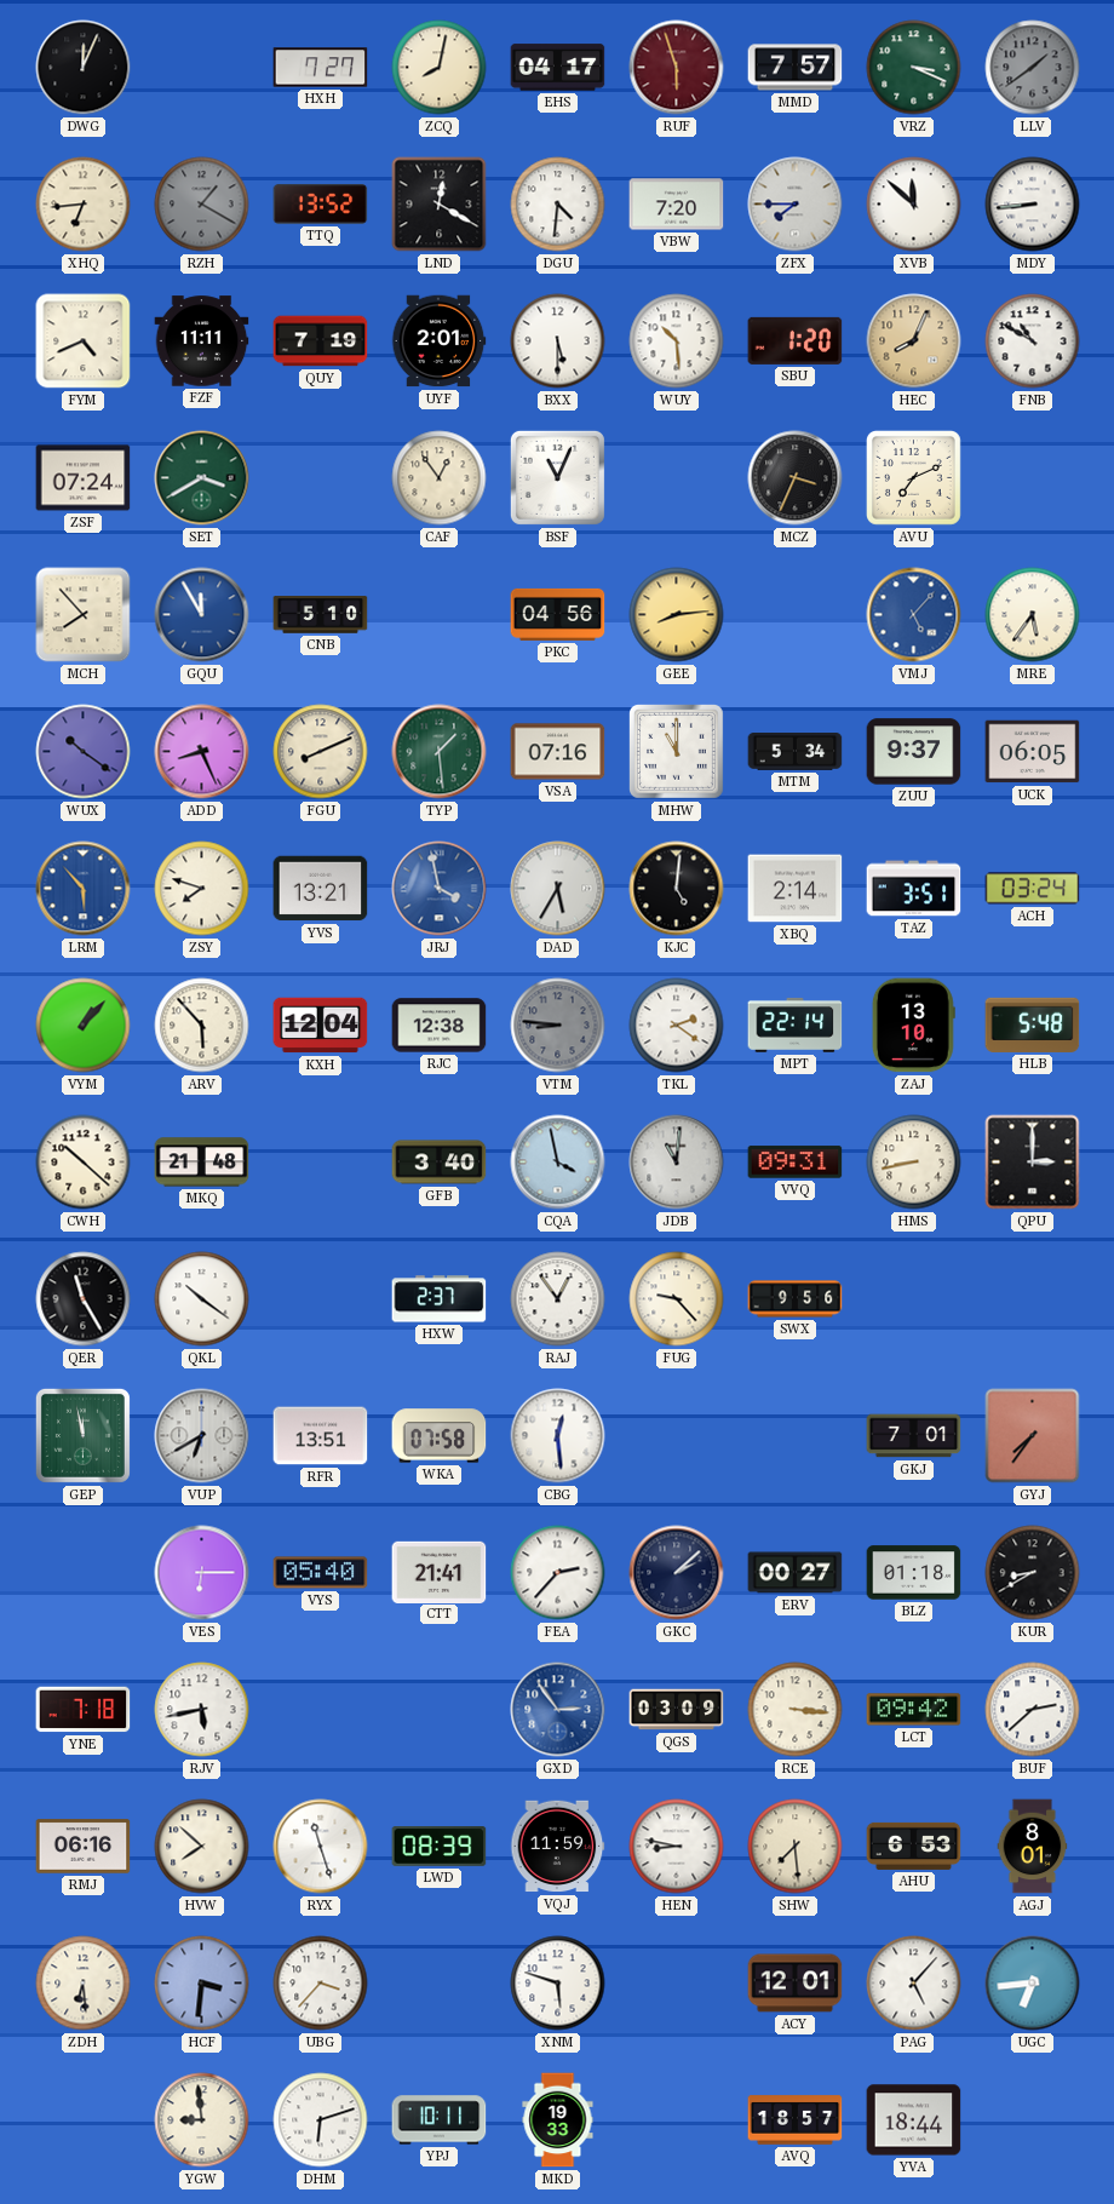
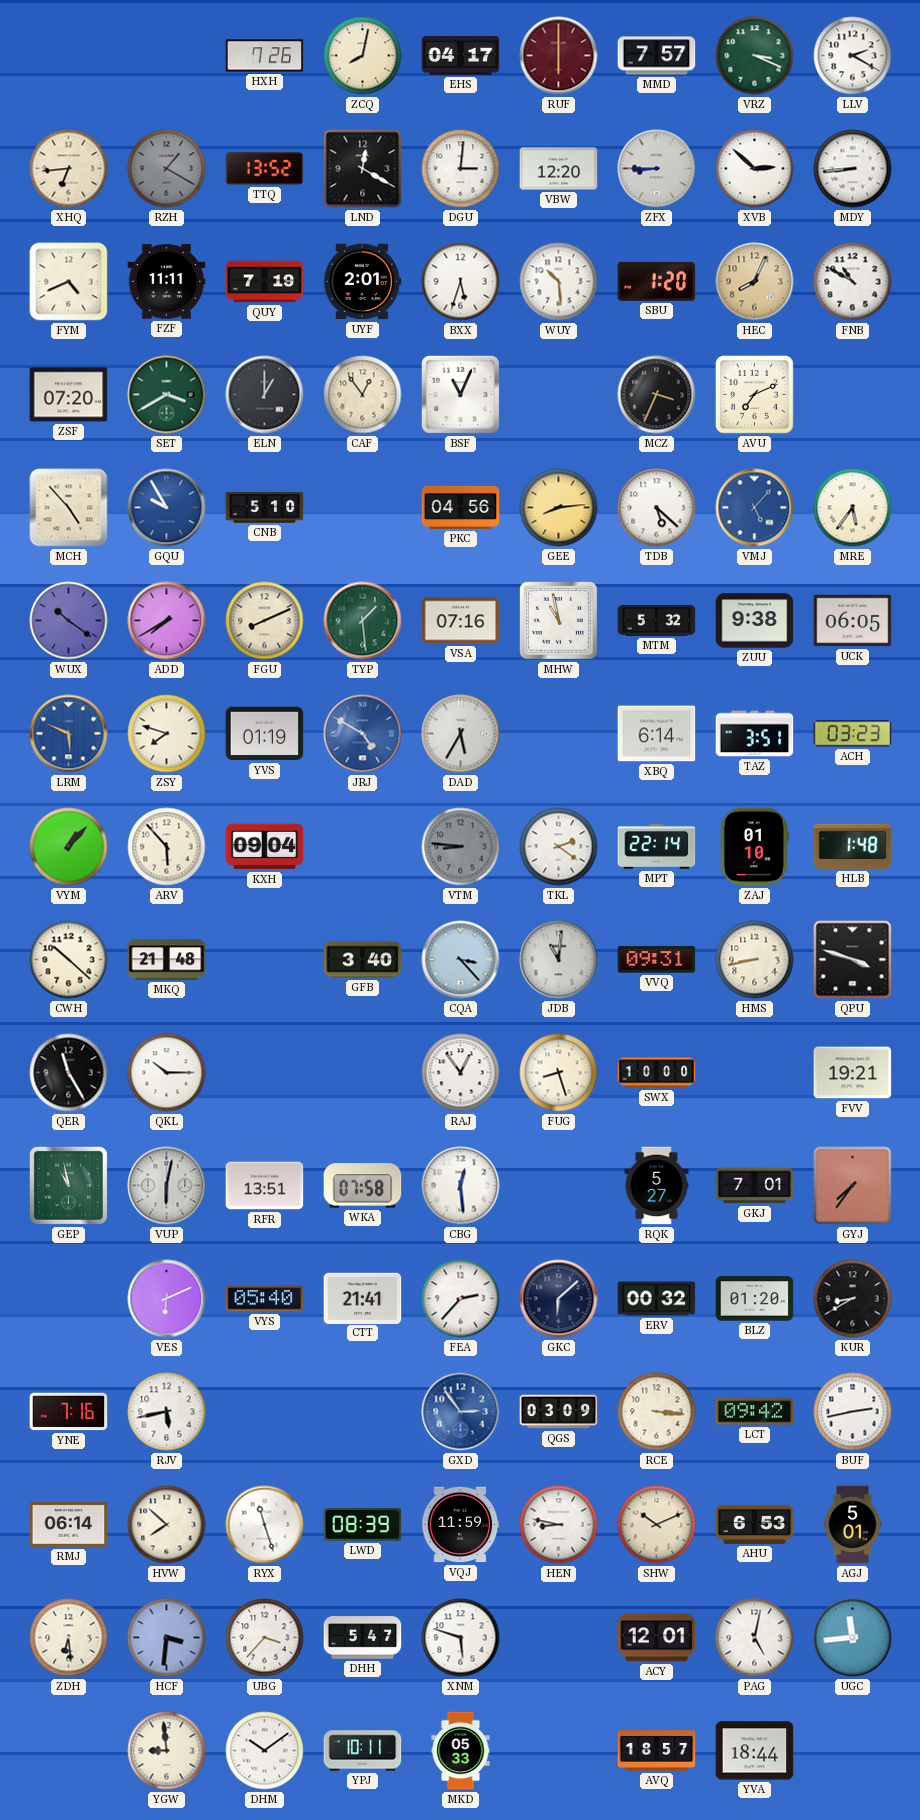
DWG: 12:04 -> none (84, 68)
HXH: 7:27 -> 7:26 (265, 56)
RUF: 5:57 -> 6:00 (559, 56)
LLV: 1:39 -> 2:20 (853, 56)
LLV dial: grey -> white (853, 56)
DGU: 4:31 -> 3:01 (461, 169)
VBW: 7:20 -> 12:20 (559, 169)
ZFX: 7:45 -> 8:45 (657, 169)
XVB: 11:52 -> 2:52 (755, 169)
BXX: 5:30 -> 5:33 (461, 282)
ZSF: 07:24 -> 07:20 (69, 395)
ELN: none -> 1:00 (265, 395)
MCH: 7:53 -> 4:53 (69, 508)
GQU: 11:55 -> 9:55 (167, 508)
TDB: none -> 5:22 (657, 508)
ADD: 8:26 -> 7:40 (167, 621)
MHW: 11:00 -> 10:58 (559, 621)
MTM: 5:34 -> 5:32 (657, 621)
ZUU: 9:37 -> 9:38 (755, 621)
LRM: 5:53 -> 5:49 (69, 734)
YVS: 13:21 -> 01:19 (265, 734)
JRJ: 3:58 -> 4:50 (363, 734)
KJC: 5:01 -> none (677, 889)
XBQ: 2:14 -> 6:14 (657, 734)
ACH: 03:24 -> 03:23 (853, 734)
KXH: 12:04 -> 09:04 (265, 847)
RJC: 12:38 -> none (440, 1026)
ZAJ: 13:10 -> 01:10 (754, 847)
HLB: 5:48 -> 1:48 (853, 846)
CQA: 3:58 -> 3:23 (461, 960)
QPU: 3:00 -> 3:48 (853, 960)
QKL: 10:21 -> 10:15 (167, 1073)
HXW: 2:37 -> none (440, 1299)
FUG: 9:23 -> 8:27 (559, 1073)
SWX: 9:56 -> 10:00 (657, 1073)
FVV: none -> 19:21 (853, 1073)
GEP: 11:58 -> 10:58 (68, 1185)
VUP: 6:40 -> 6:02 (167, 1186)
RQK: none -> 5:27 (657, 1186)
VES: 6:15 -> 6:11 (167, 1299)
GKC: 2:08 -> 6:08 (559, 1299)
ERV: 00:27 -> 00:32 (657, 1299)
BLZ: 01:18 -> 01:20 (755, 1299)
YNE: 7:18 -> 7:16 (69, 1412)
BUF: 2:38 -> 2:43 (853, 1412)
RMJ: 06:16 -> 06:14 (69, 1525)
SHW: 7:29 -> 10:11 (657, 1525)
AGJ: 8:01 -> 5:01 (853, 1525)
DHH: none -> 5:47 (363, 1638)
PAG: 5:07 -> 5:02 (755, 1638)
UGC: 6:44 -> 11:44 (853, 1638)
DHM: 6:12 -> 10:09 (265, 1751)
MKD: 19:33 -> 05:33 (461, 1751)
